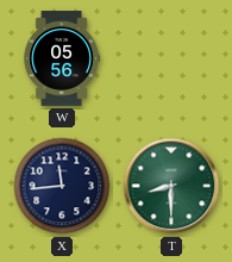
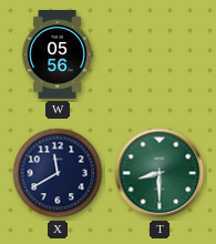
X: 11:44 -> 11:40 (58, 173)
